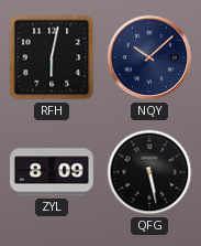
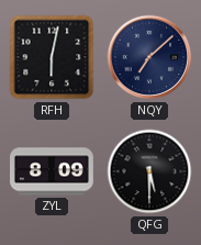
NQY: 10:08 -> 7:08 (149, 57)
QFG: 5:28 -> 5:30 (149, 171)
